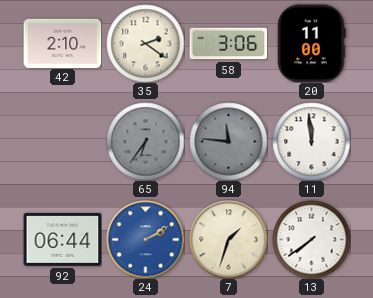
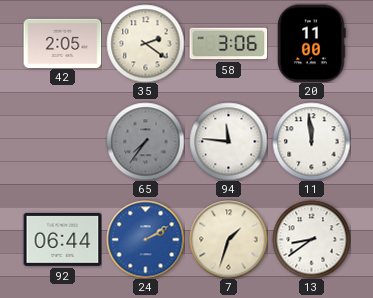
42: 2:10 -> 2:05 (62, 43)
65: 6:36 -> 7:36 (145, 141)
94 dial: grey -> white (228, 141)
13: 7:39 -> 8:39 (311, 239)
